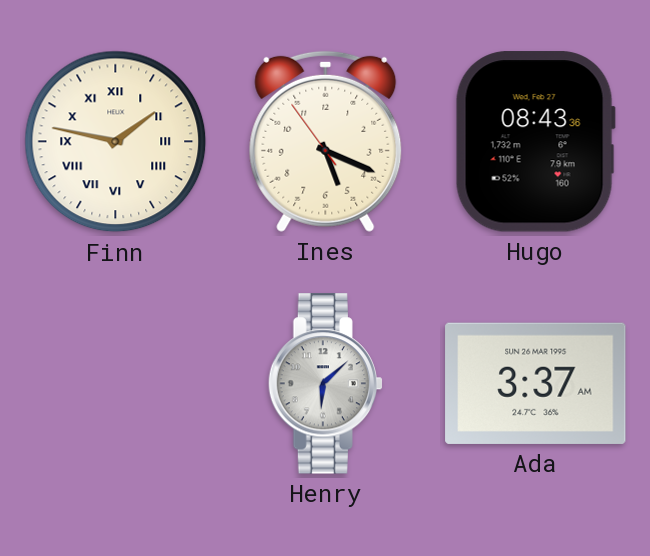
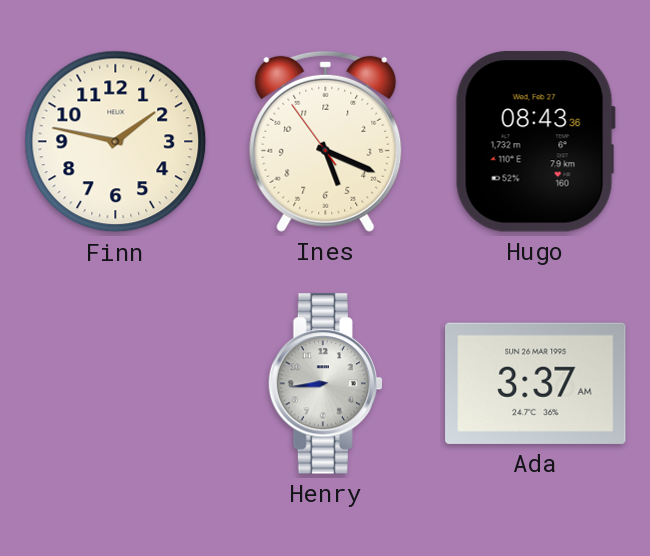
Finn numerals: Roman -> Arabic (116, 142)
Henry: 6:08 -> 8:44 (325, 384)
